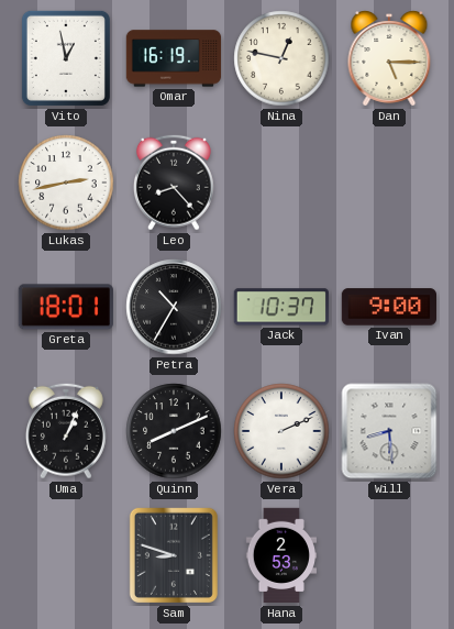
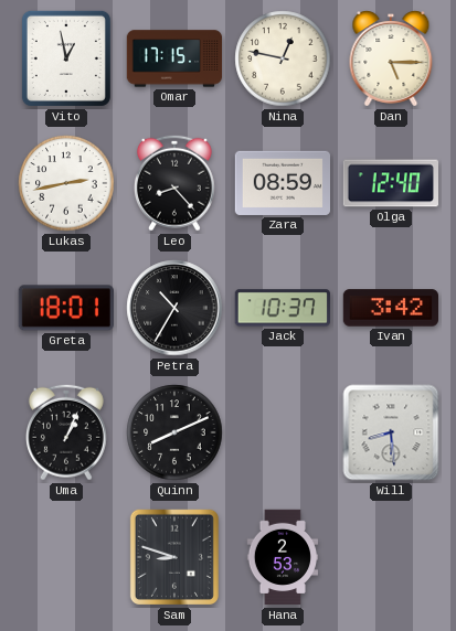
Omar: 16:19 -> 17:15 (174, 58)
Zara: none -> 08:59 (282, 183)
Olga: none -> 12:40 (390, 183)
Ivan: 9:00 -> 3:42 (390, 308)
Vera: 2:11 -> none (281, 431)
